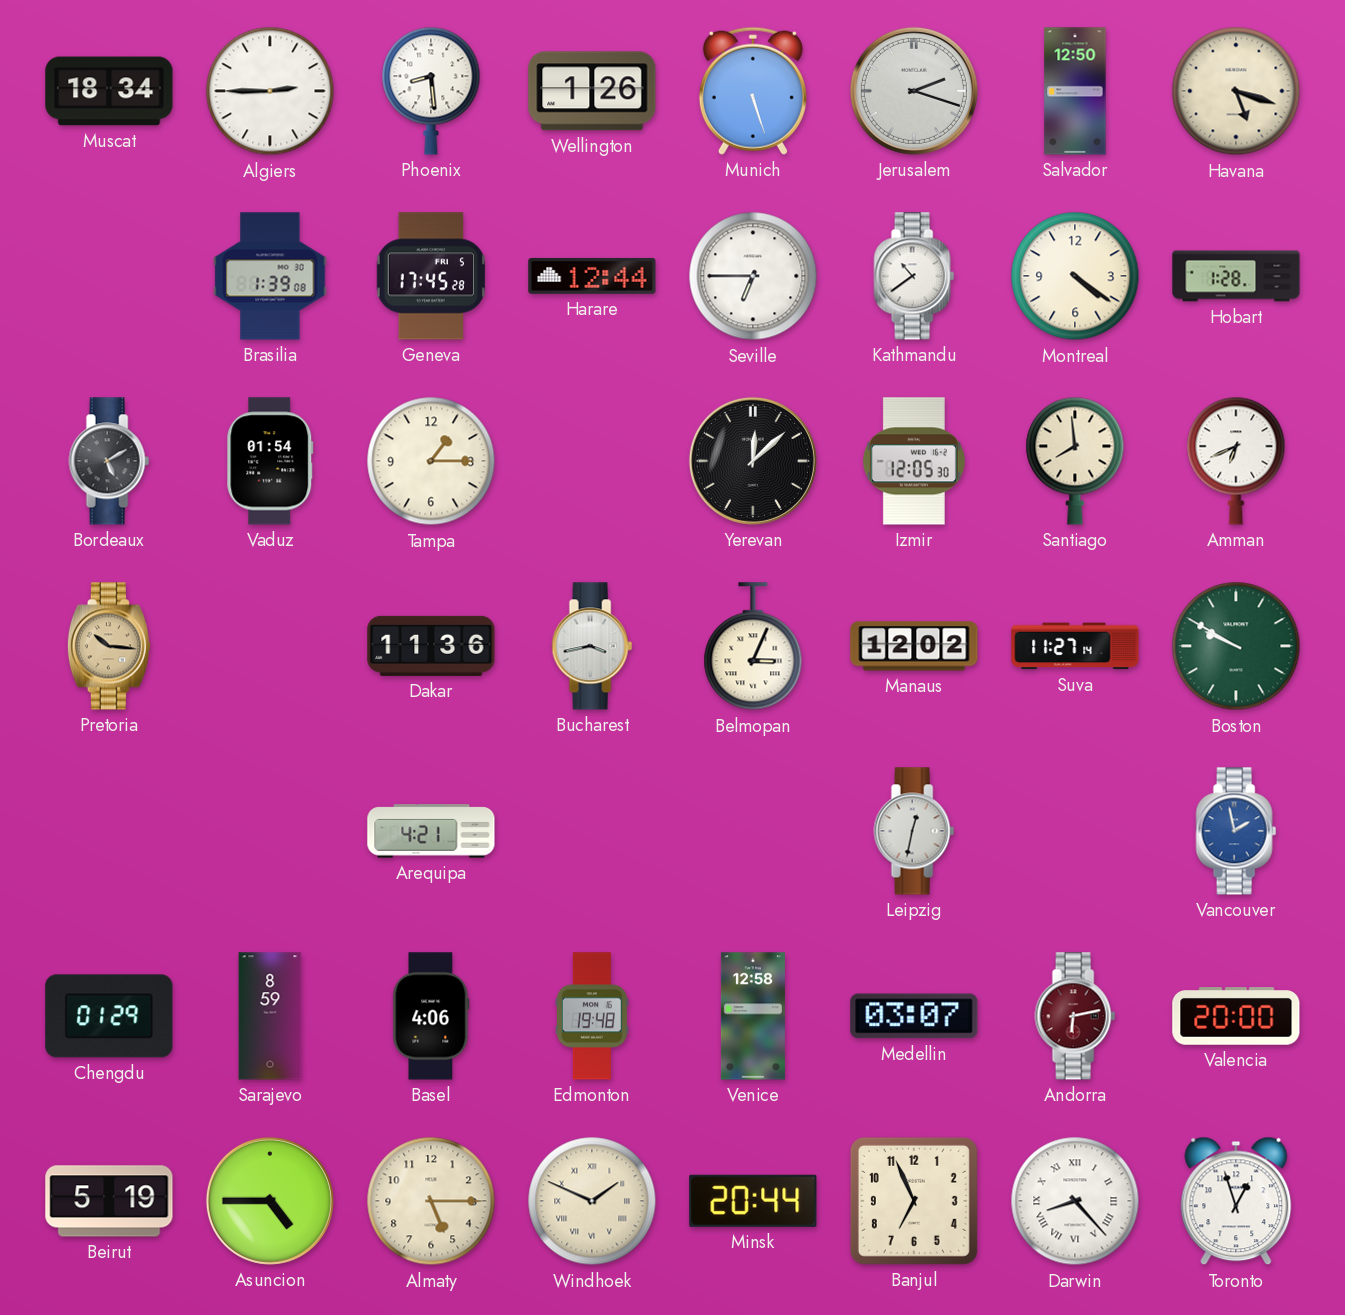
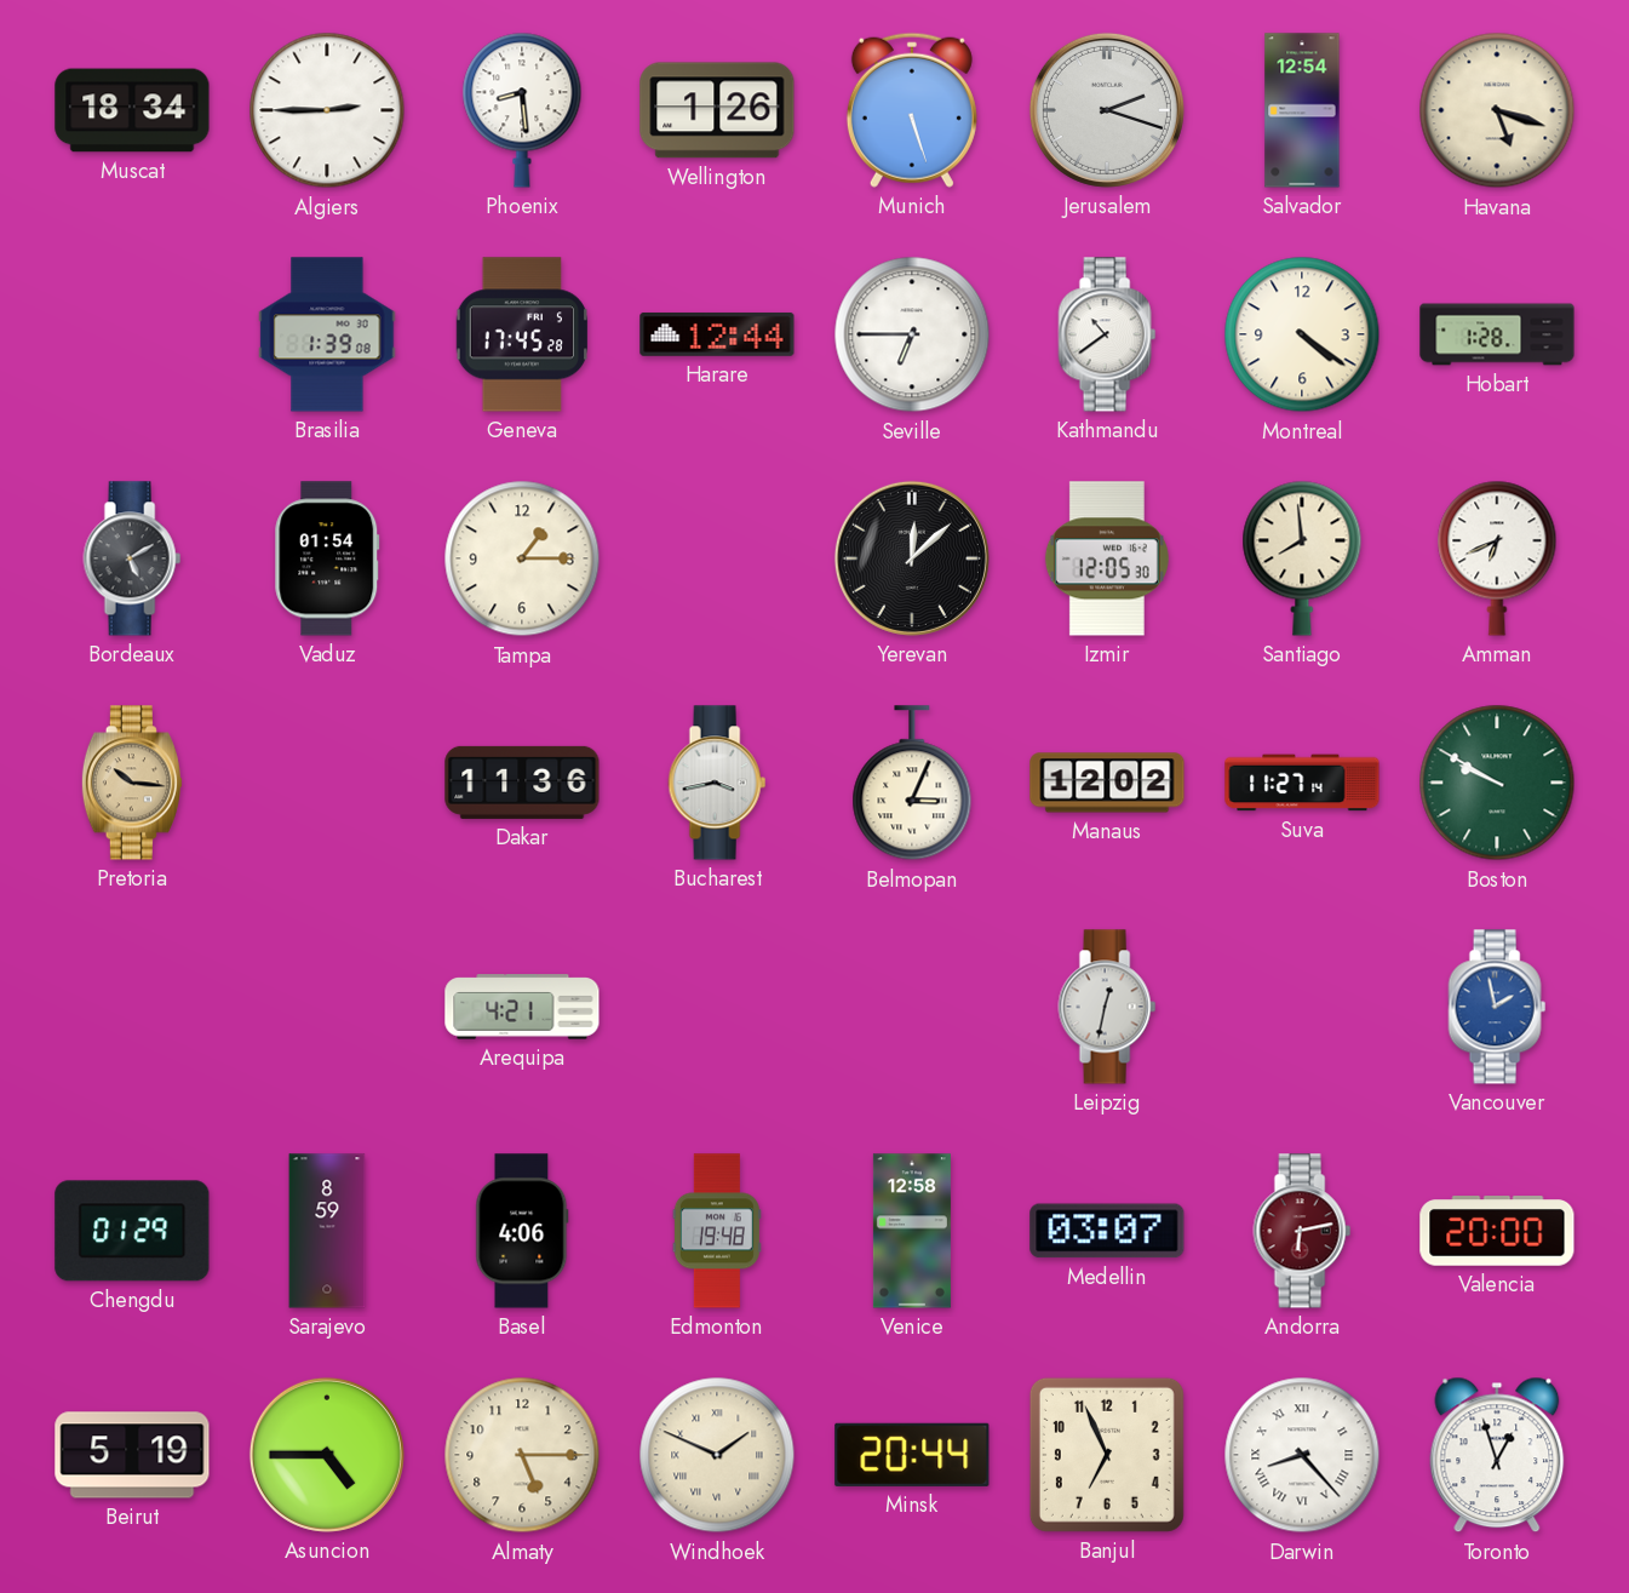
Salvador: 12:50 -> 12:54 (1302, 110)
